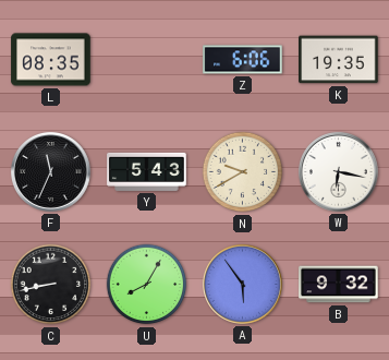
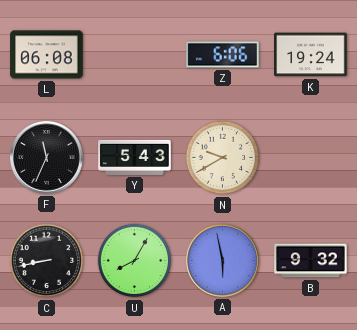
L: 08:35 -> 06:08 (47, 55)
K: 19:35 -> 19:24 (311, 55)
W: 6:17 -> none (338, 171)
A: 5:54 -> 5:58 (222, 260)
